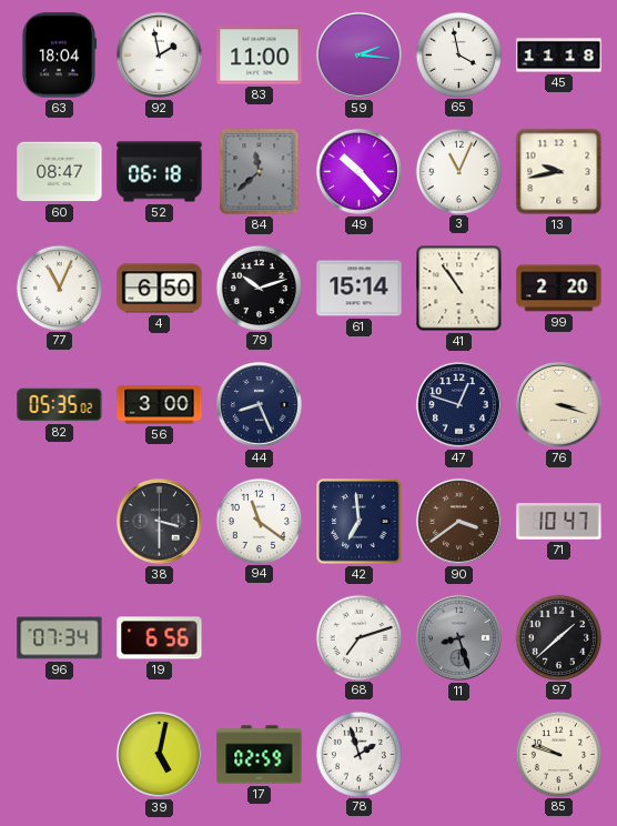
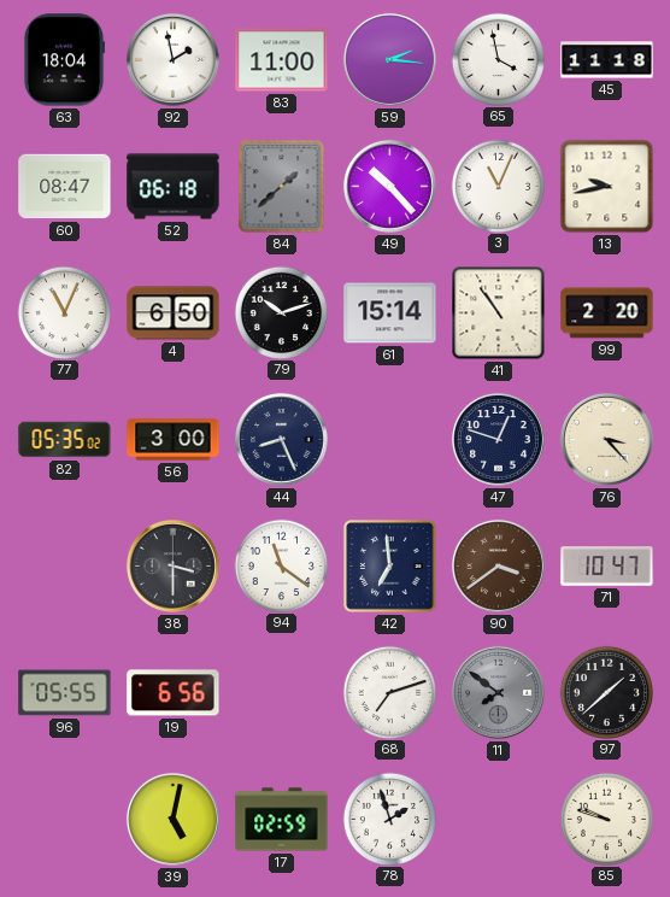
84: 11:38 -> 1:38 (282, 187)
76: 3:18 -> 3:23 (606, 439)
96: 07:34 -> 05:55 (65, 693)
11: 8:27 -> 7:51 (498, 692)
